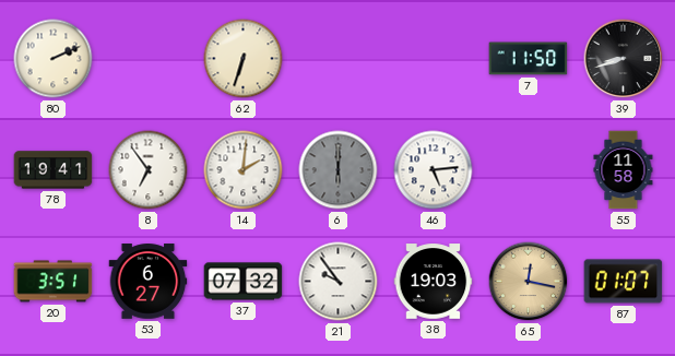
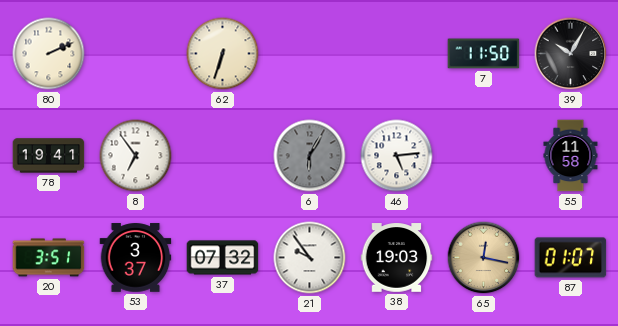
39: 8:42 -> 10:05 (571, 54)
14: 2:01 -> none (244, 170)
6: 6:00 -> 6:05 (310, 156)
53: 6:27 -> 3:37 (136, 258)
